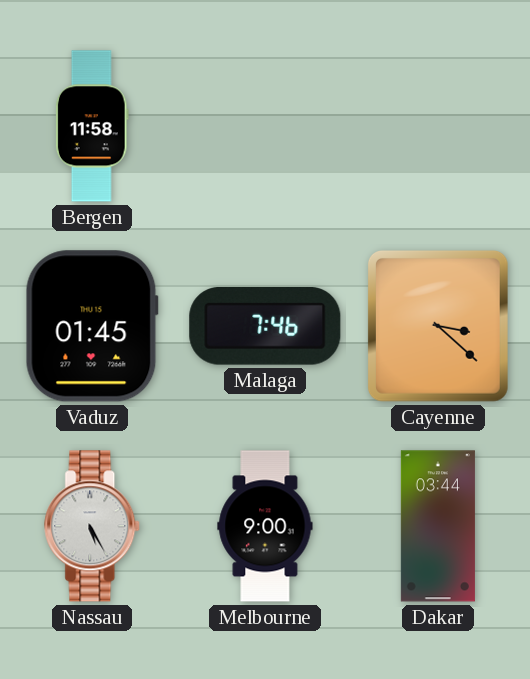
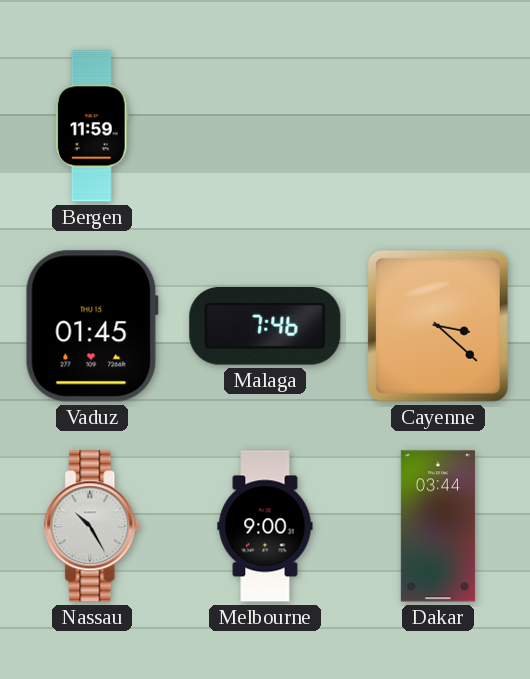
Bergen: 11:58 -> 11:59 (92, 126)
Nassau: 5:25 -> 10:25 (93, 526)
